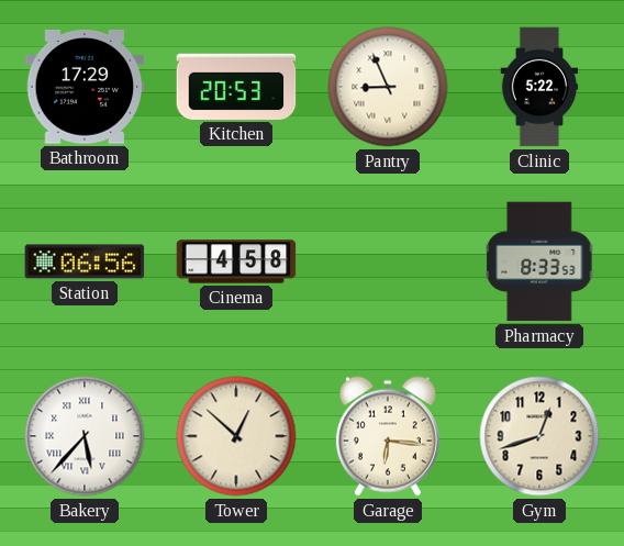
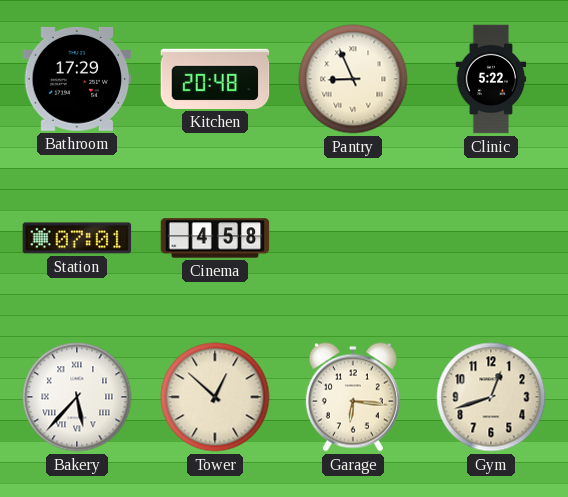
Kitchen: 20:53 -> 20:48 (215, 79)
Station: 06:56 -> 07:01 (77, 238)
Pharmacy: 8:33 -> none (539, 261)
